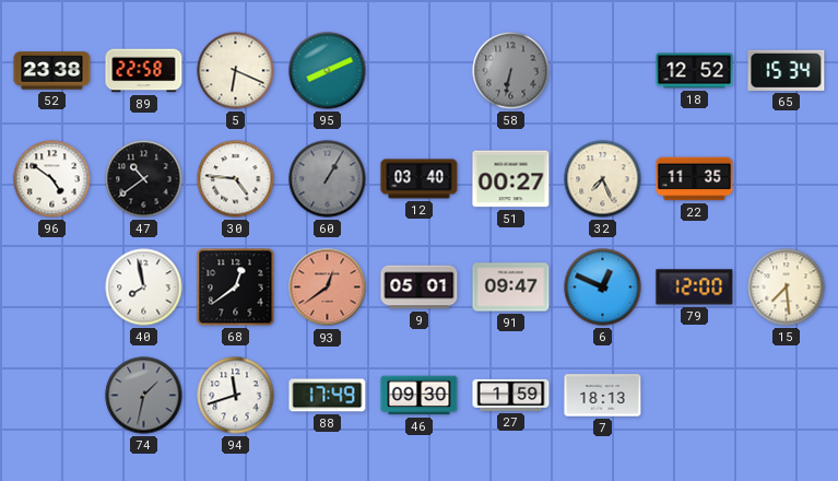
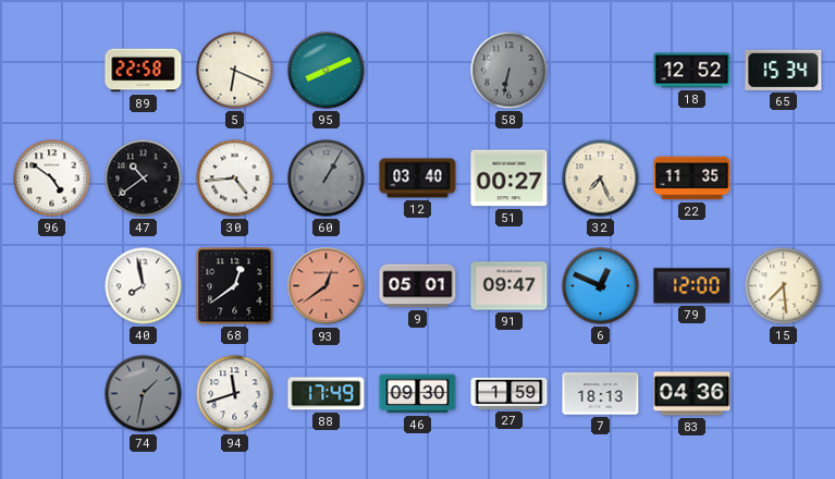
52: 23:38 -> none (52, 71)
30: 4:46 -> 4:44 (235, 179)
83: none -> 04:36 (692, 394)
